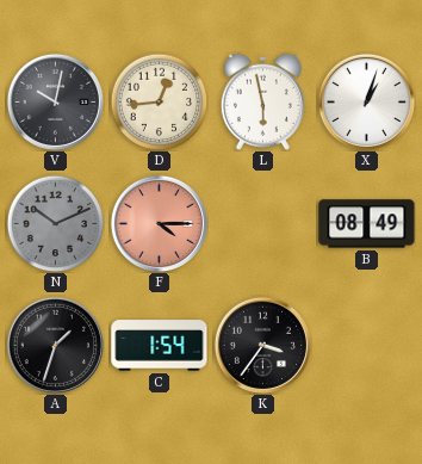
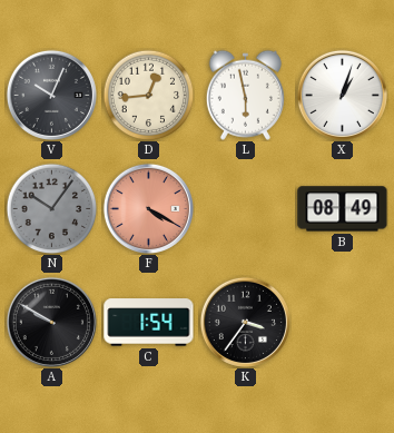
V: 10:02 -> 10:04 (51, 95)
N: 10:11 -> 10:06 (51, 208)
F: 4:15 -> 4:20 (148, 208)
A: 1:33 -> 9:50 (51, 322)
